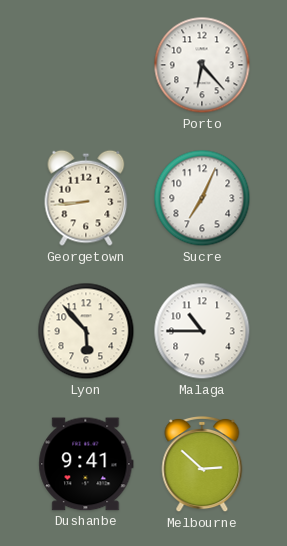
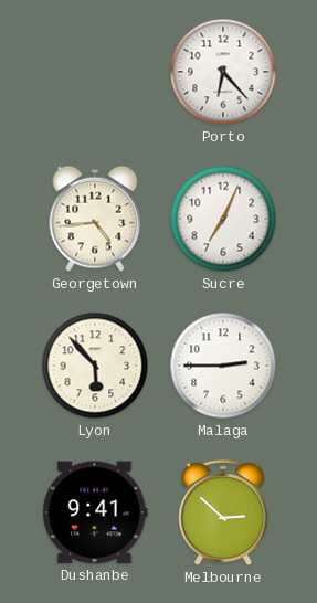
Georgetown: 8:44 -> 4:44 (95, 219)
Malaga: 10:45 -> 2:45 (223, 366)
